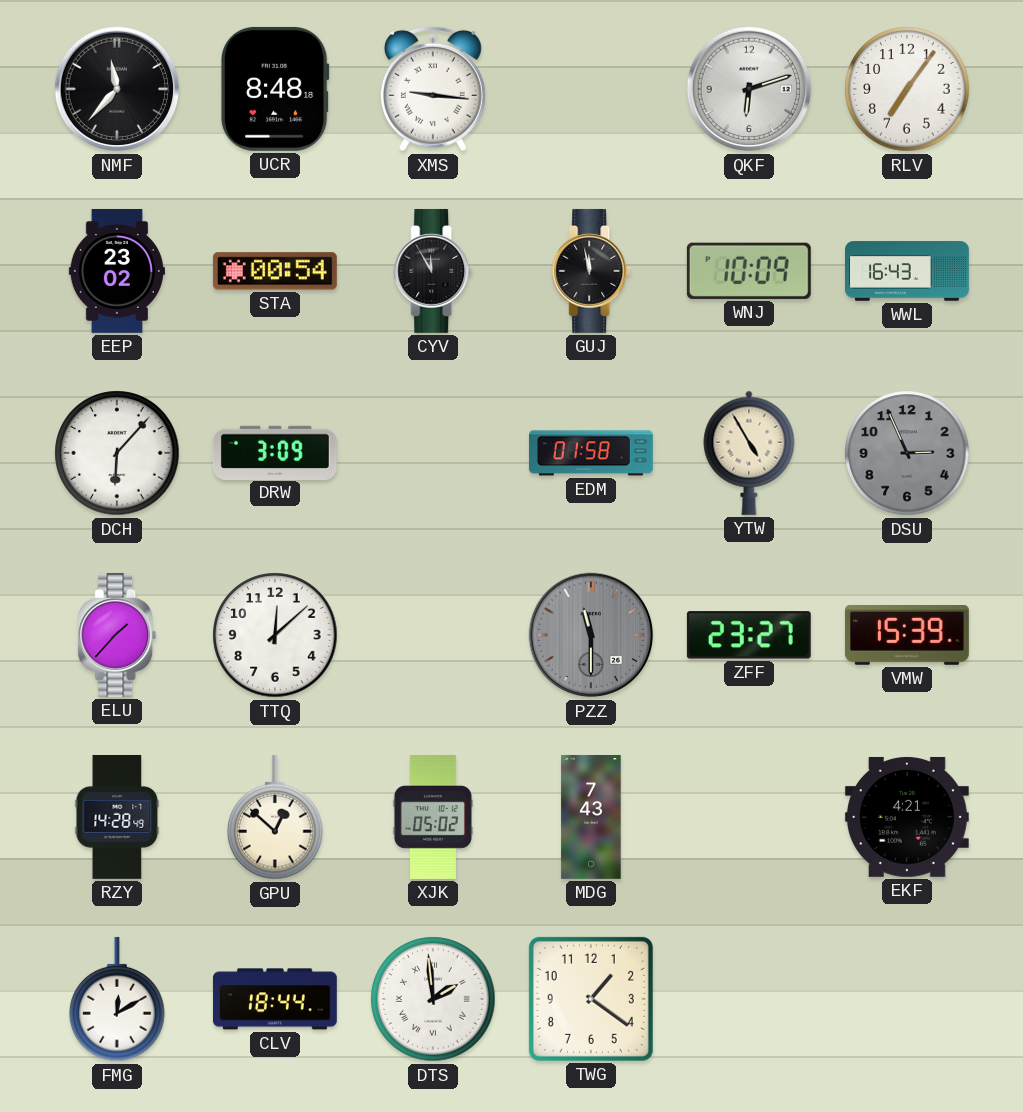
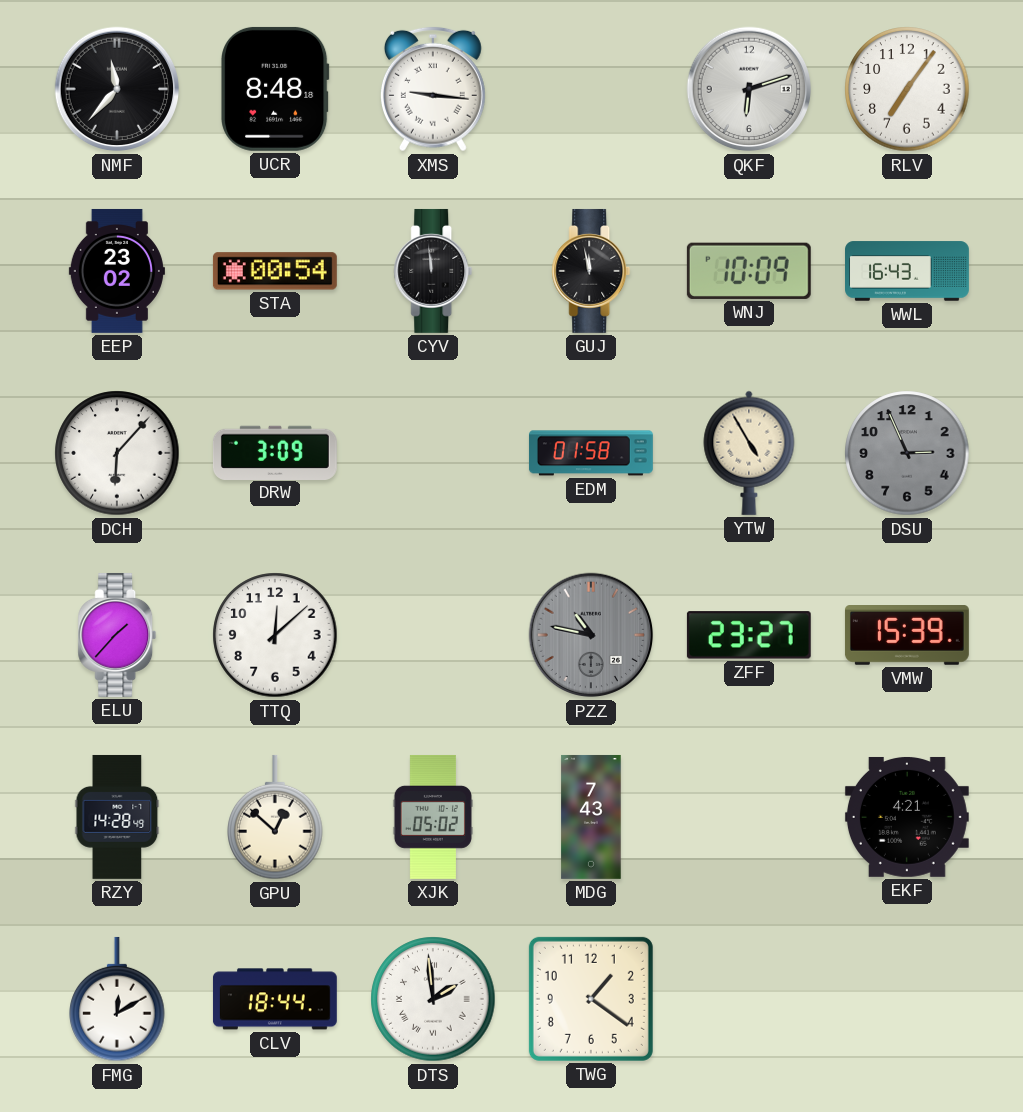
CYV: 11:55 -> 11:59 (433, 271)
PZZ: 11:30 -> 10:47 (591, 635)
